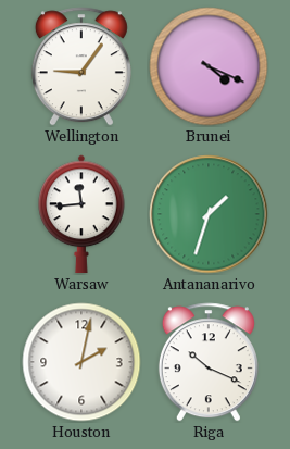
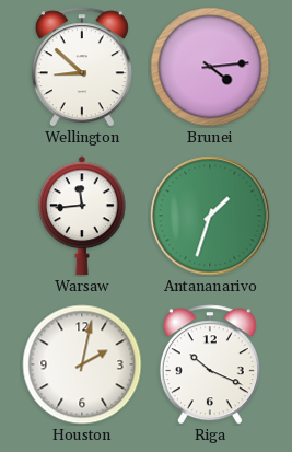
Wellington: 9:06 -> 8:52 (82, 67)
Brunei: 4:19 -> 4:14 (210, 67)
